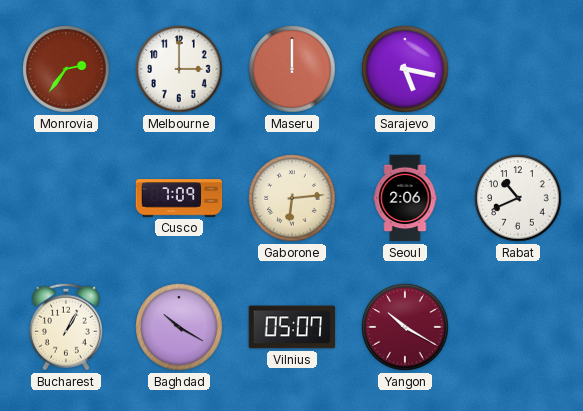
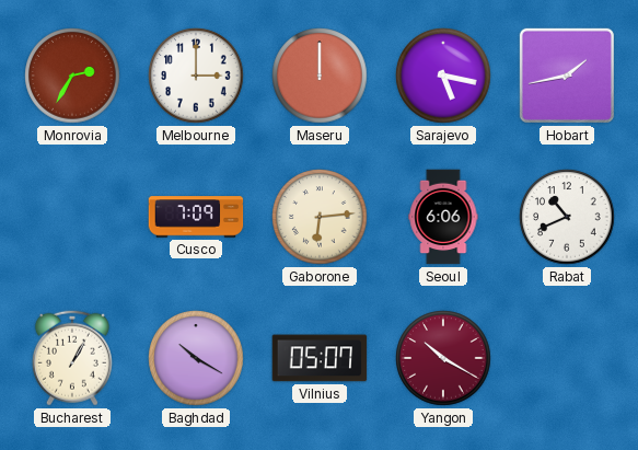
Monrovia: 2:36 -> 2:35 (72, 76)
Hobart: none -> 1:43 (567, 76)
Seoul: 2:06 -> 6:06 (443, 217)
